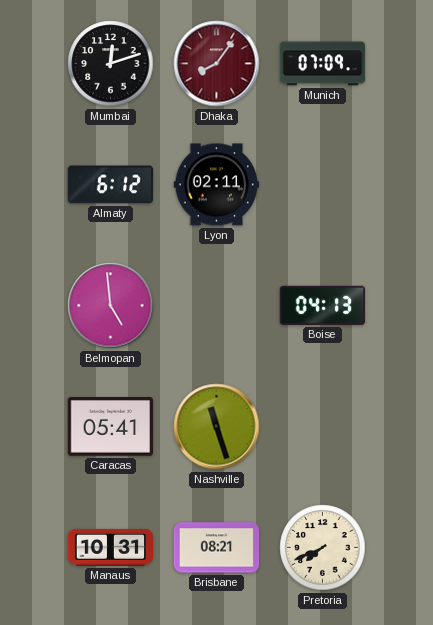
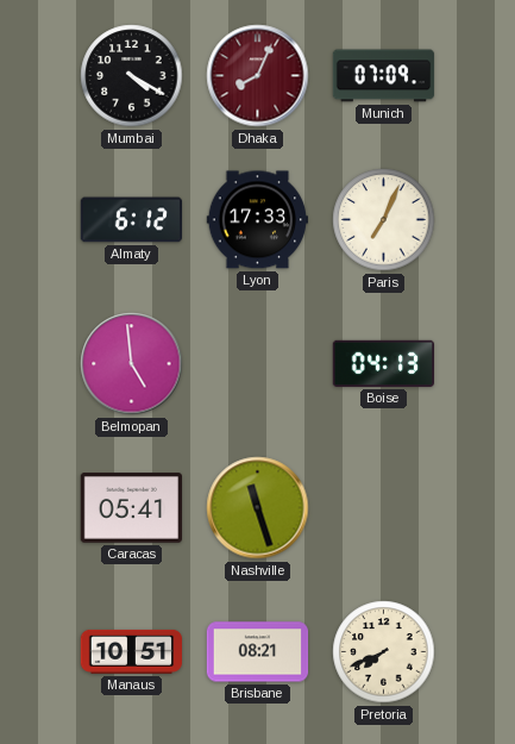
Mumbai: 12:12 -> 4:20 (132, 76)
Dhaka: 8:06 -> 8:04 (258, 76)
Lyon: 02:11 -> 17:33 (257, 220)
Paris: none -> 7:04 (384, 220)
Manaus: 10:31 -> 10:51 (131, 651)
